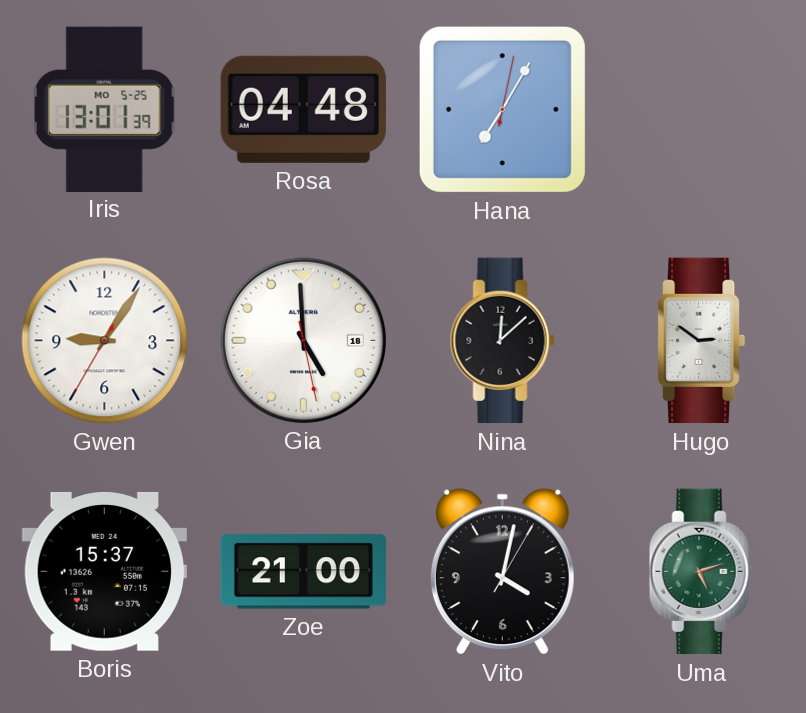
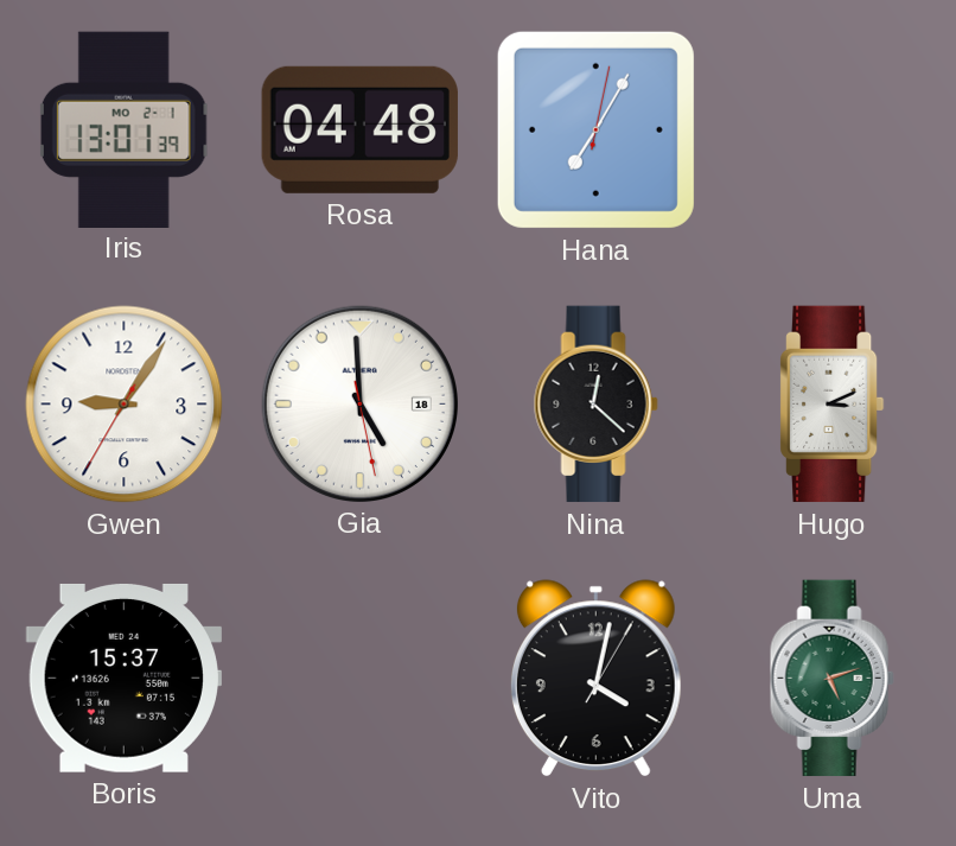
Iris date: MO 5-25 -> MO 2-1 (123, 129)
Nina: 12:08 -> 12:22 (595, 405)
Hugo: 2:51 -> 3:11 (833, 405)
Zoe: 21:00 -> none (303, 572)
